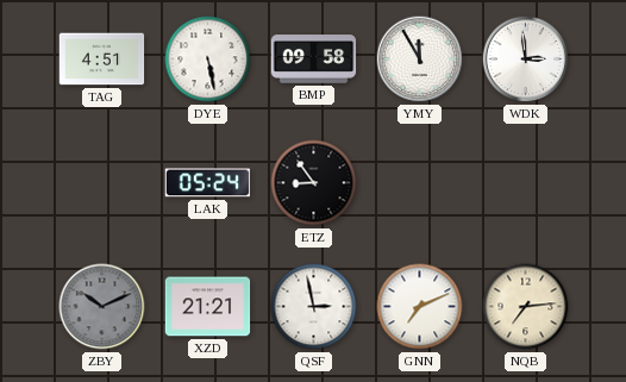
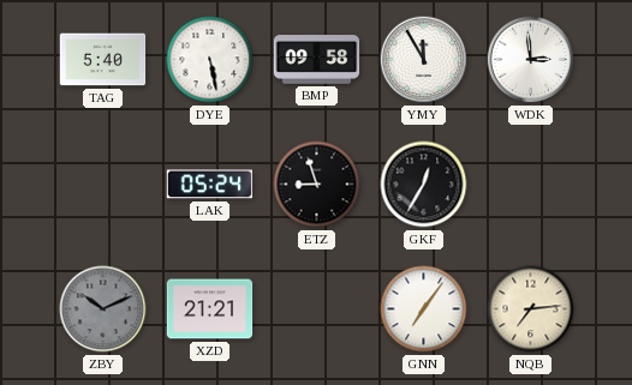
TAG: 4:51 -> 5:40 (103, 60)
ETZ: 8:54 -> 8:57 (317, 185)
GKF: none -> 12:35 (424, 185)
QSF: 2:58 -> none (314, 307)
GNN: 7:11 -> 7:06 (424, 309)
